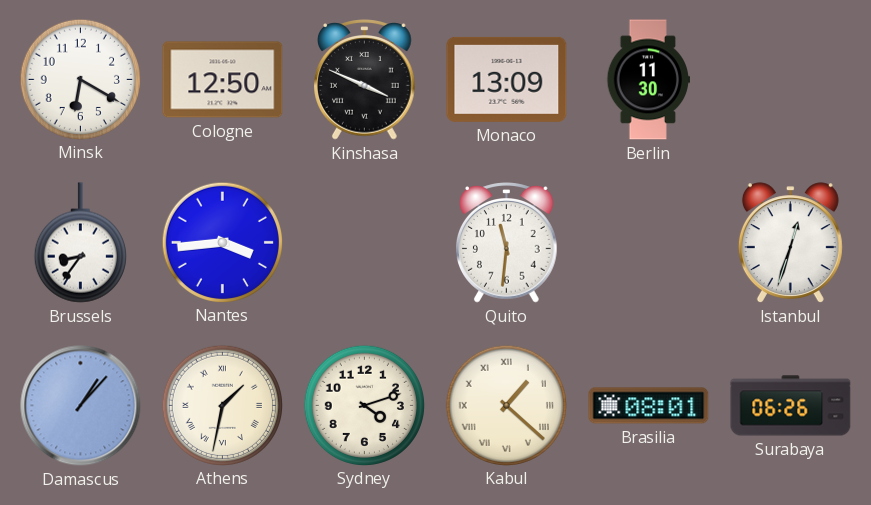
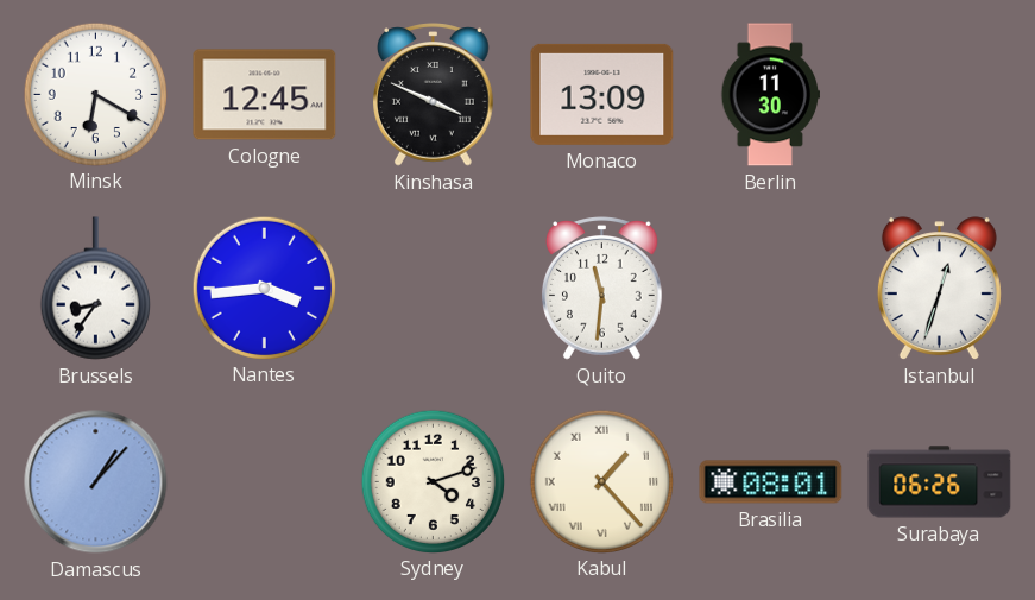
Cologne: 12:50 -> 12:45 (265, 95)
Athens: 1:32 -> none (222, 405)
Kabul: 1:22 -> 1:23 (601, 481)
